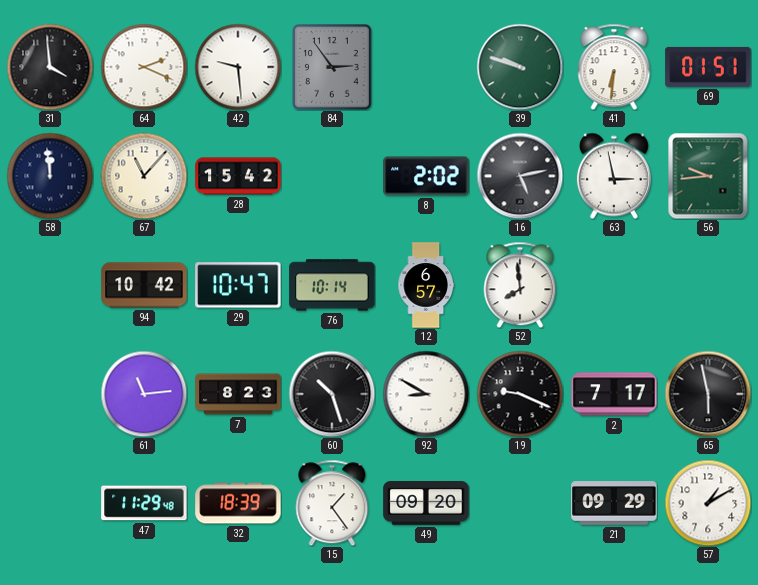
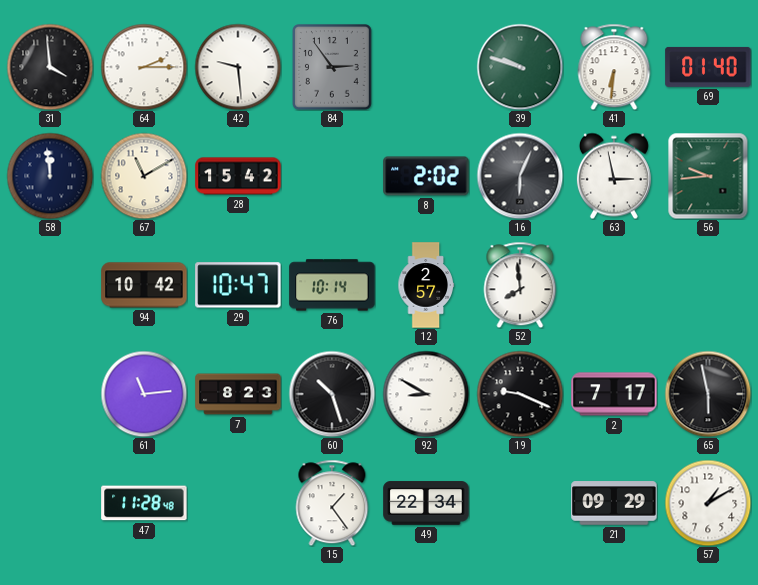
64: 2:19 -> 2:15 (144, 67)
69: 01:51 -> 01:40 (708, 67)
67: 11:07 -> 11:10 (144, 176)
16: 5:13 -> 6:04 (520, 176)
12: 6:57 -> 2:57 (426, 285)
47: 11:29 -> 11:28 (144, 503)
32: 18:39 -> none (238, 503)
49: 09:20 -> 22:34 (426, 503)
